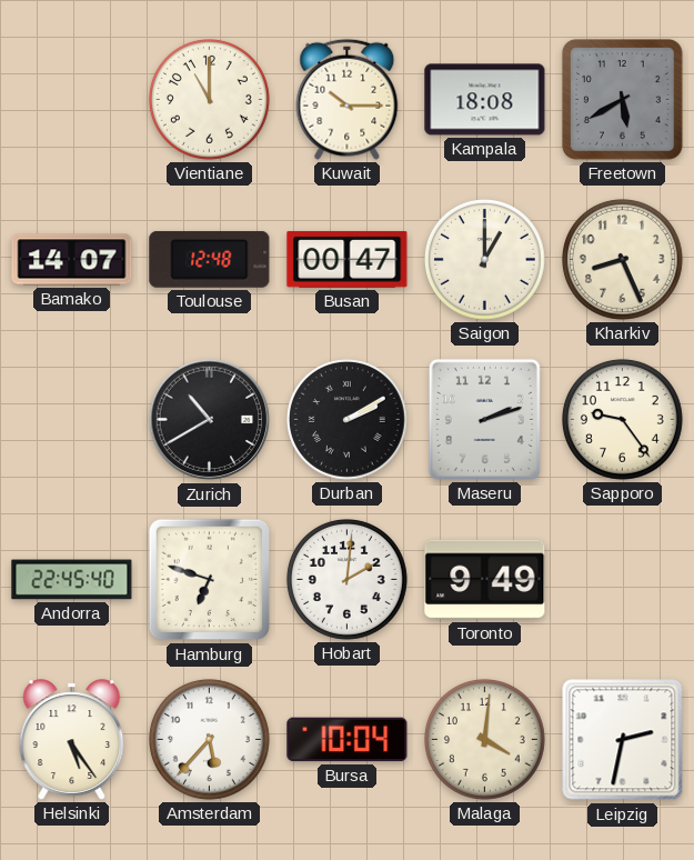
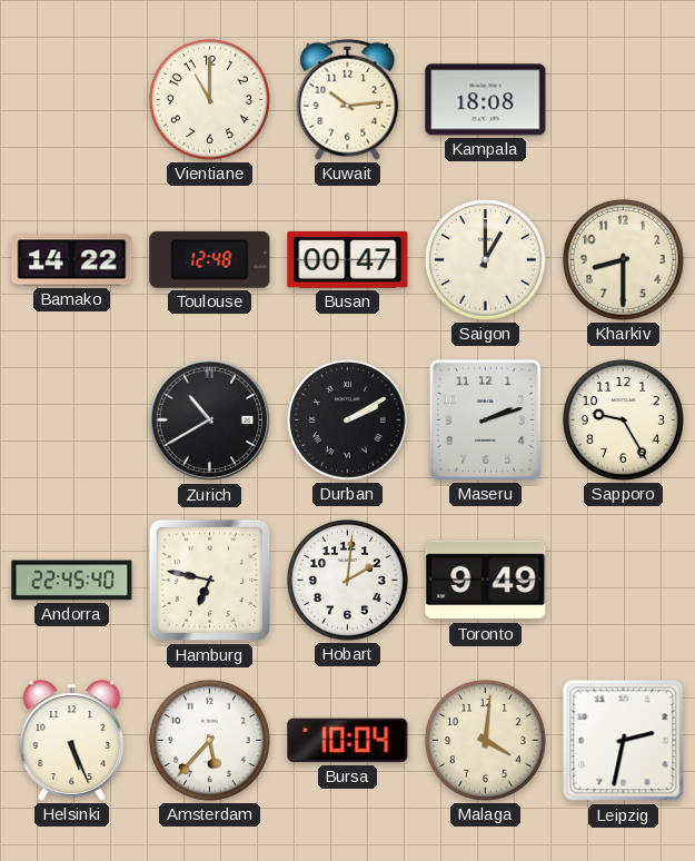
Kuwait: 10:15 -> 10:14 (348, 99)
Freetown: 5:40 -> none (622, 99)
Bamako: 14:07 -> 14:22 (72, 260)
Kharkiv: 8:26 -> 8:30 (623, 259)
Sapporo: 9:24 -> 9:25 (623, 419)
Hamburg: 6:48 -> 6:47 (210, 581)
Helsinki: 5:24 -> 5:26 (72, 741)
